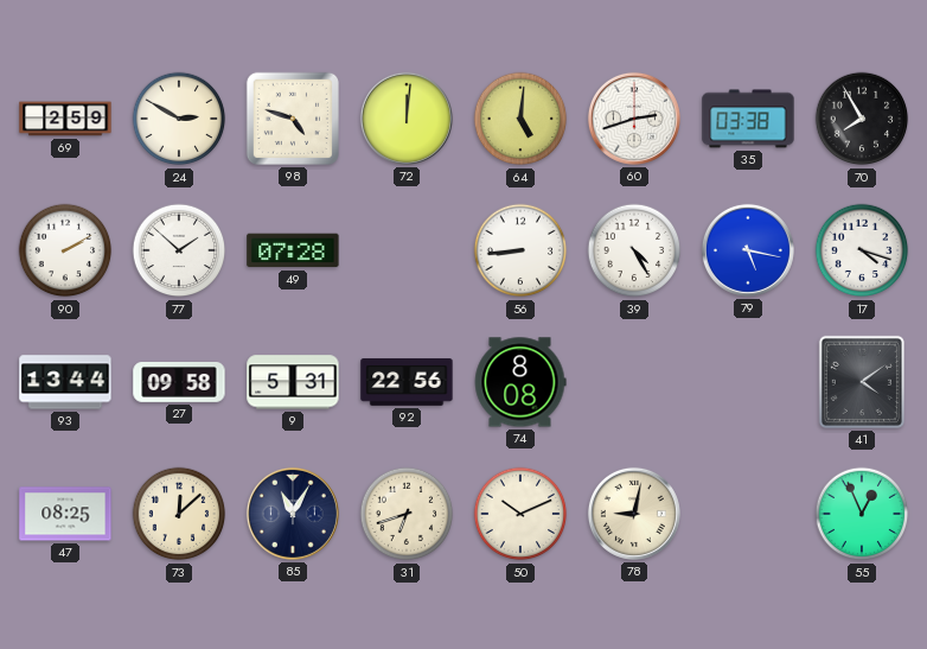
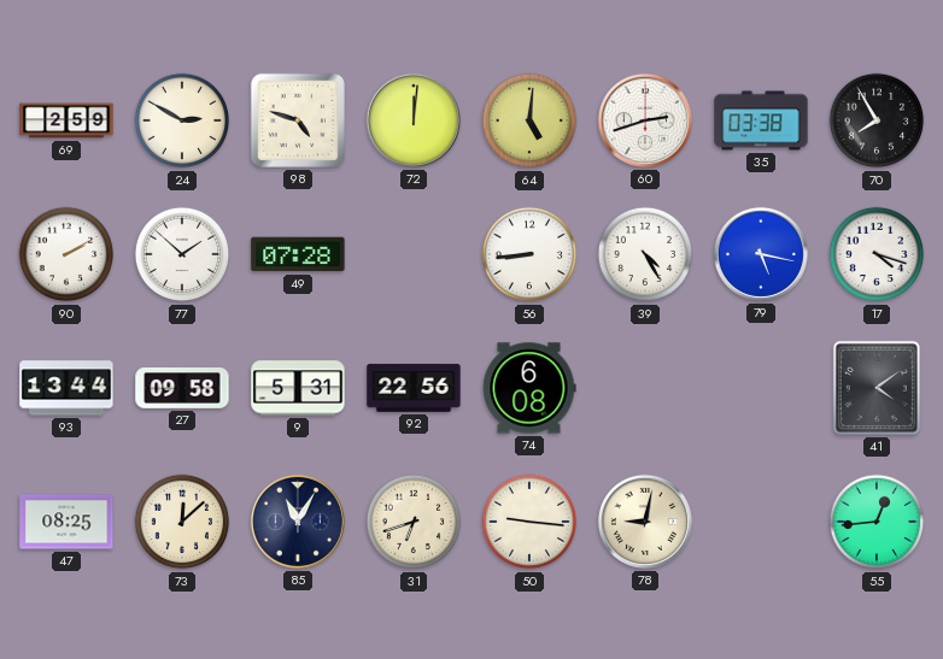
74: 8:08 -> 6:08 (529, 388)
50: 10:11 -> 9:16 (529, 522)
55: 12:56 -> 12:44 (877, 522)
